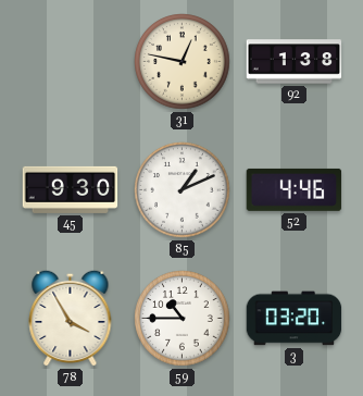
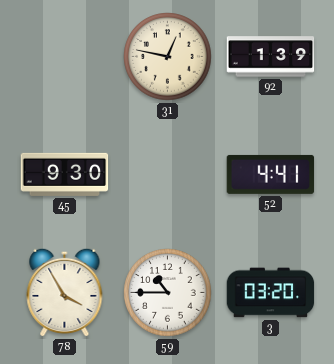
92: 1:38 -> 1:39 (271, 57)
85: 1:11 -> none (183, 190)
52: 4:46 -> 4:41 (271, 174)
